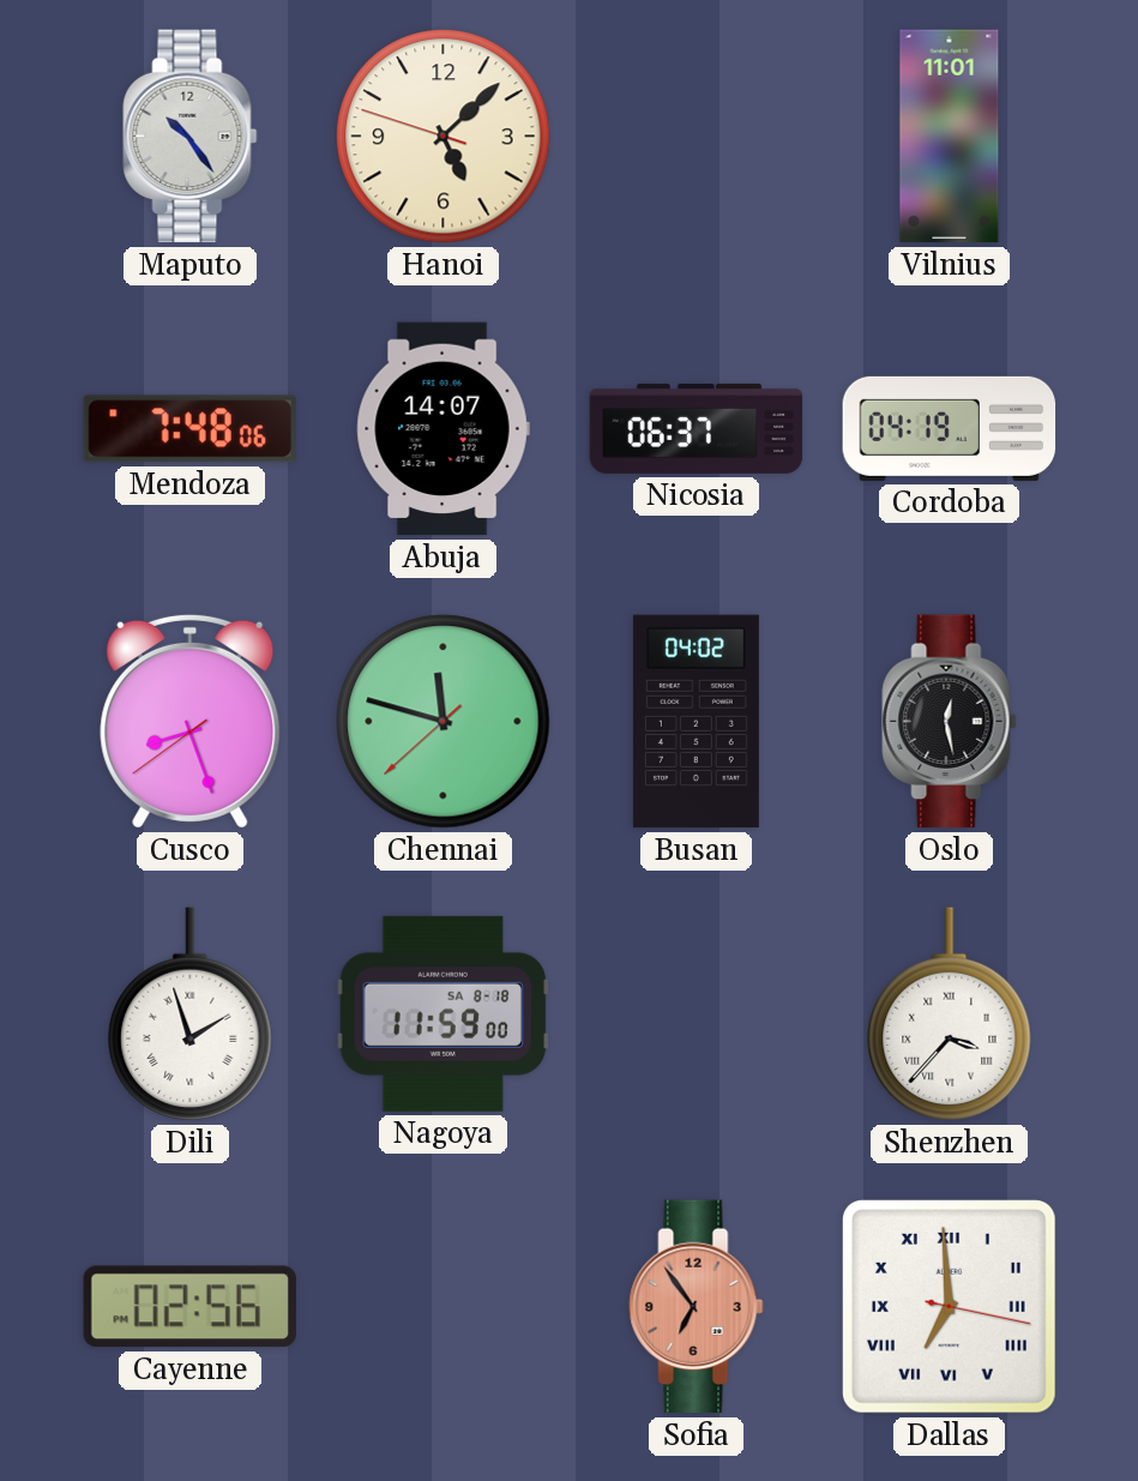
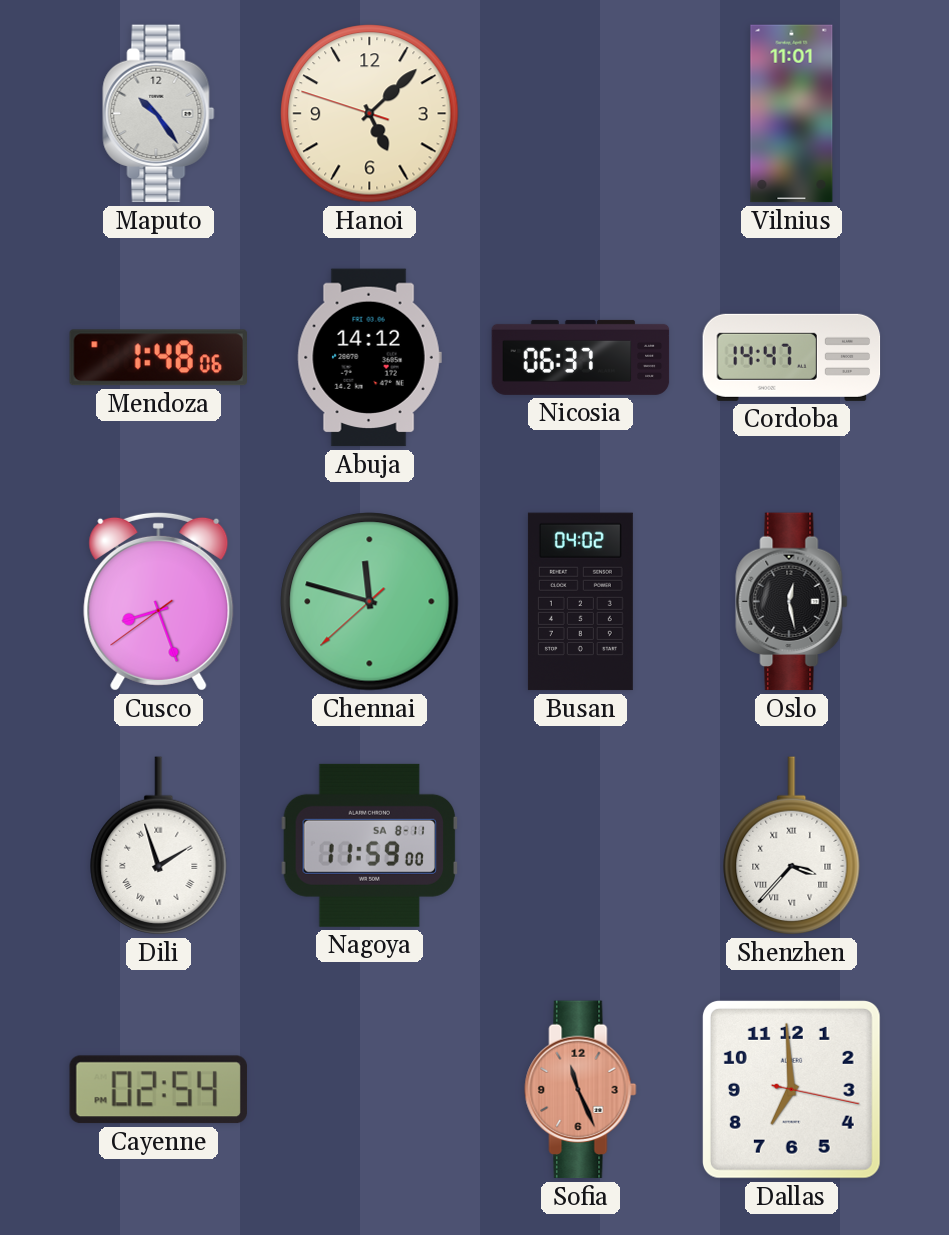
Mendoza: 7:48 -> 1:48 (158, 358)
Abuja: 14:07 -> 14:12 (369, 358)
Cordoba: 04:19 -> 14:47 (792, 357)
Nagoya date: SA 8-18 -> SA 8-11 (370, 845)
Cayenne: 02:56 -> 02:54 (158, 1090)
Sofia: 6:54 -> 11:26 (581, 1090)
Dallas numerals: Roman -> Arabic (791, 1089)
